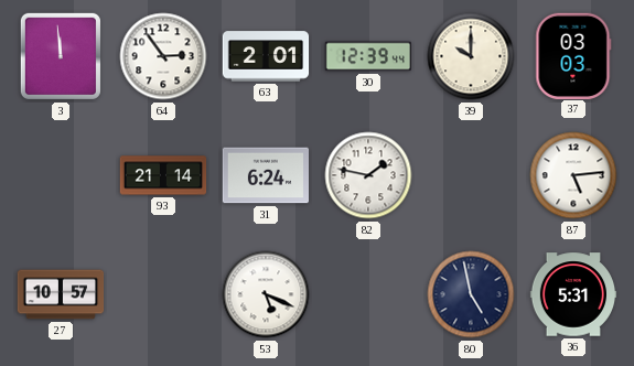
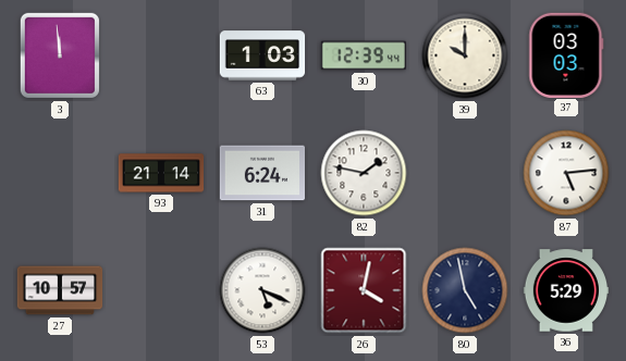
64: 2:54 -> none (163, 56)
63: 2:01 -> 1:03 (262, 55)
26: none -> 4:02 (364, 290)
36: 5:31 -> 5:29 (566, 290)
